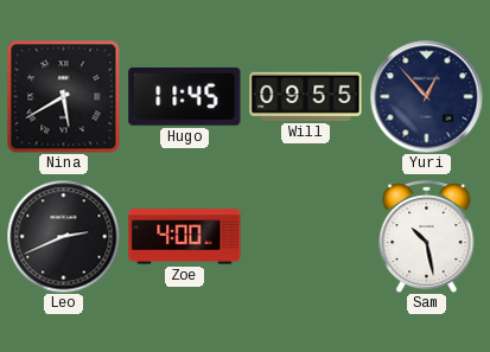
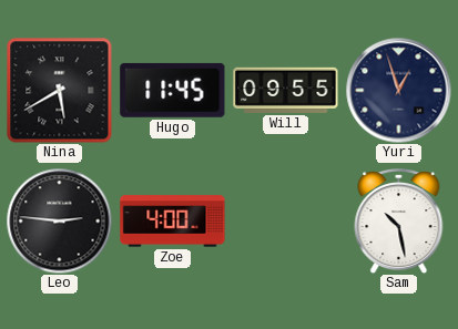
Yuri: 12:53 -> 12:57 (398, 90)
Leo: 2:41 -> 2:46 (59, 220)
